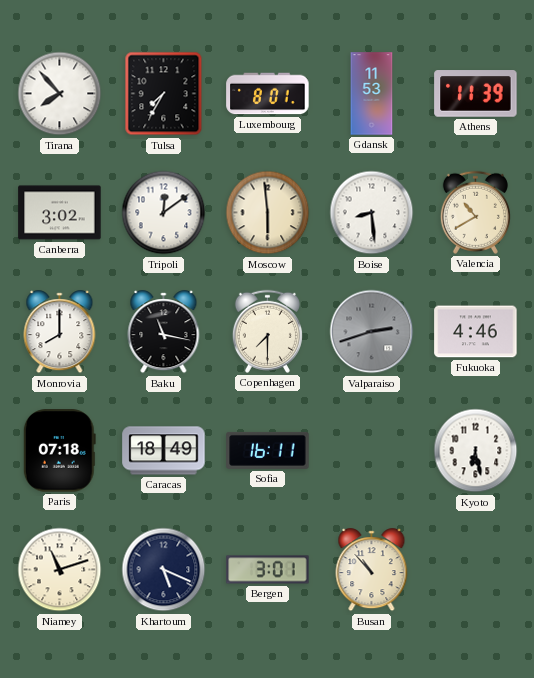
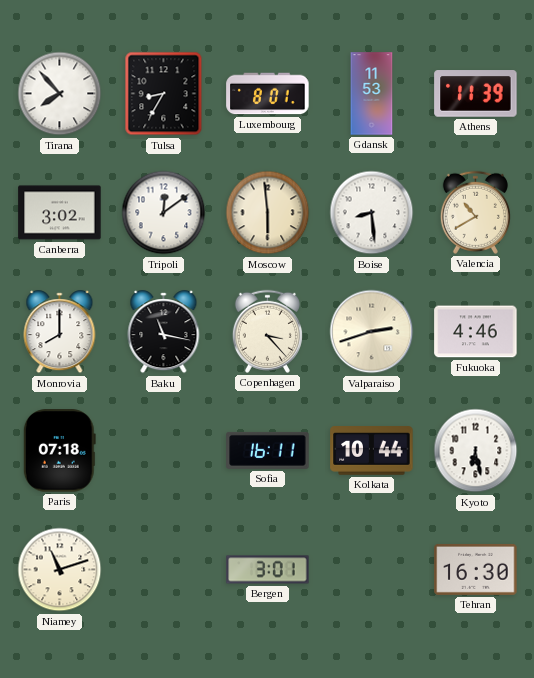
Tulsa: 7:35 -> 8:35 (164, 94)
Copenhagen: 7:30 -> 3:23 (267, 331)
Valparaiso dial: grey -> cream (372, 332)
Caracas: 18:49 -> none (164, 451)
Kolkata: none -> 10:44 (372, 451)
Khartoum: 5:19 -> none (164, 570)
Busan: 10:53 -> none (372, 570)
Tehran: none -> 16:30 (476, 569)
